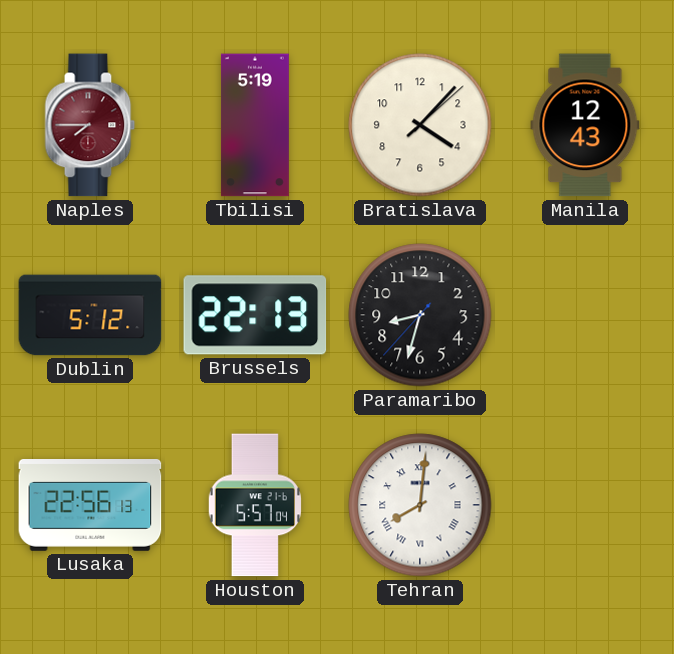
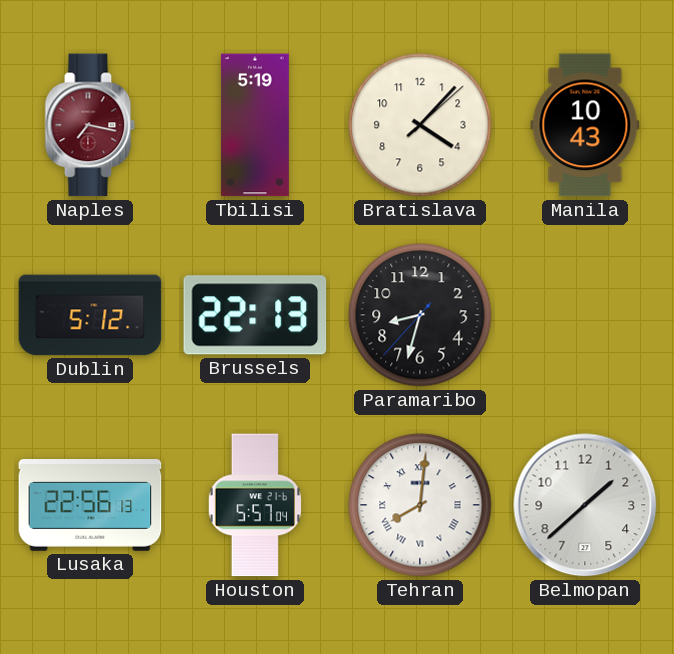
Naples: 7:45 -> 7:17 (90, 125)
Manila: 12:43 -> 10:43 (585, 125)
Belmopan: none -> 1:38 (585, 505)
